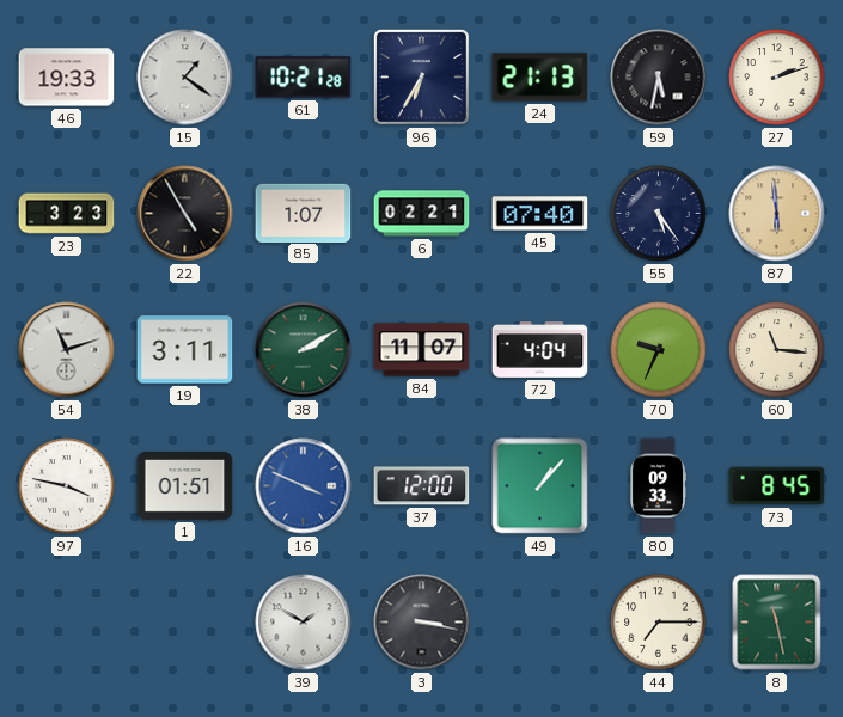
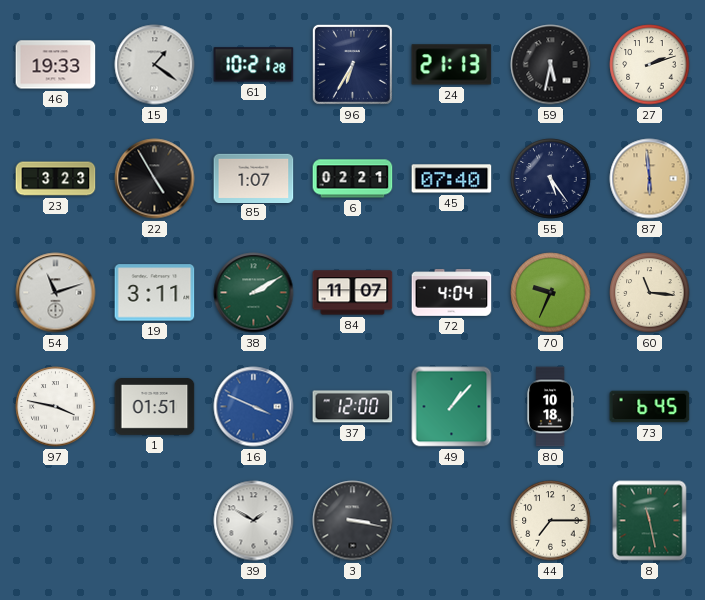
80: 09:33 -> 10:18 (550, 407)
73: 8:45 -> 6:45 (650, 407)
